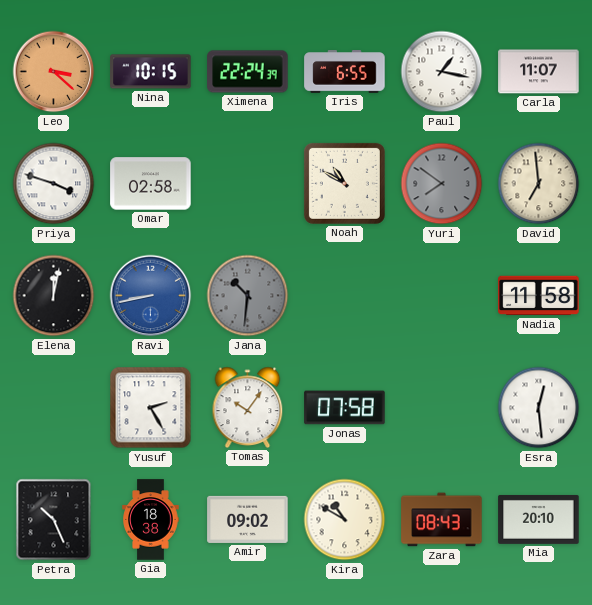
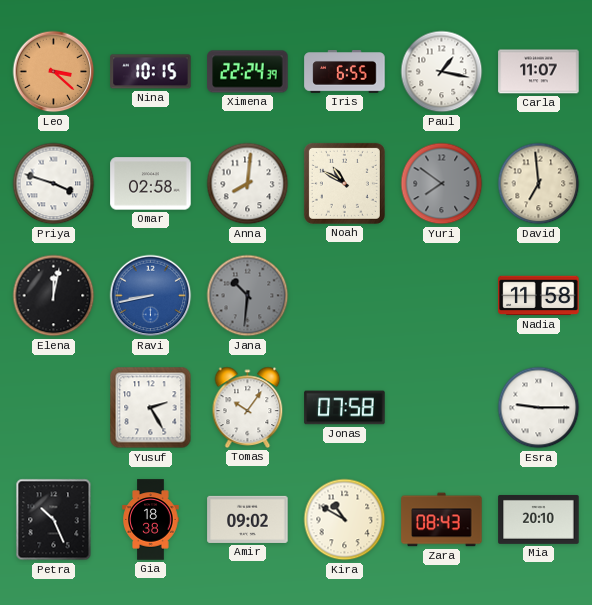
Anna: none -> 8:01 (248, 184)
Esra: 12:29 -> 9:15 (539, 408)
